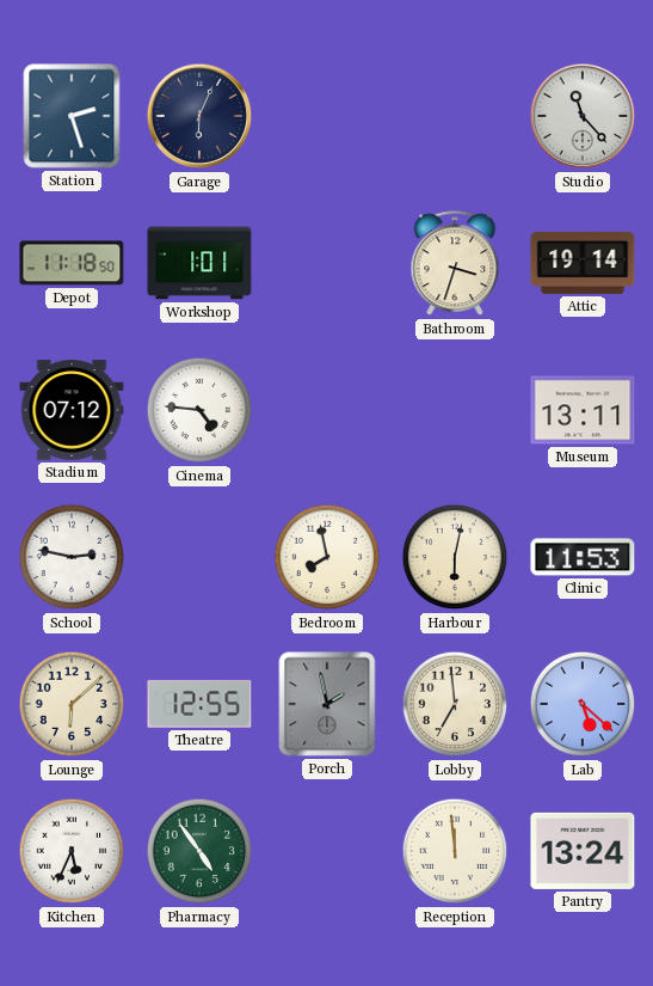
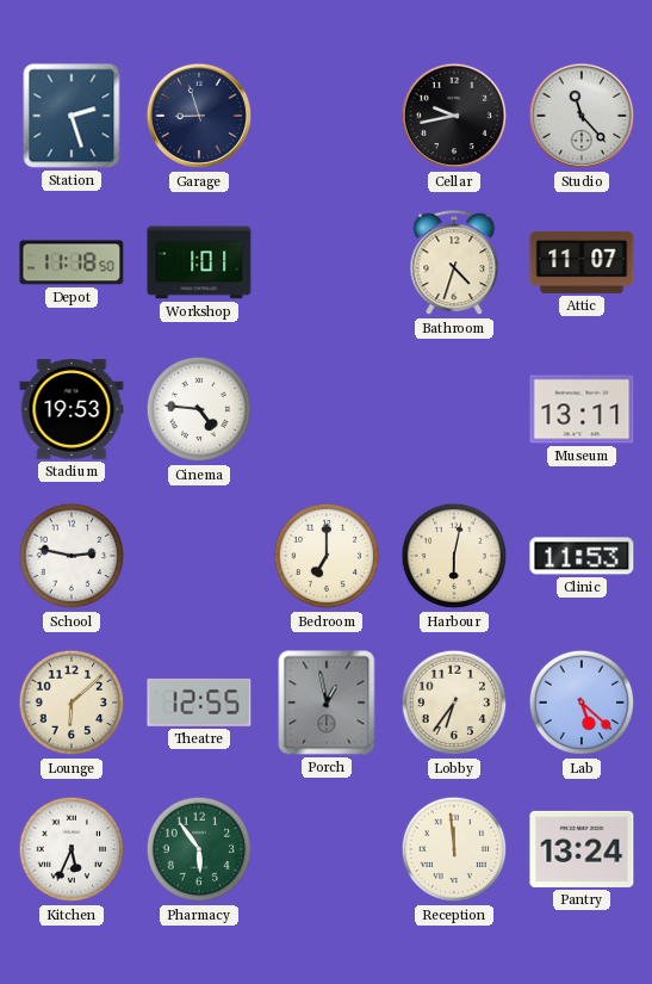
Garage: 6:04 -> 8:57 (199, 116)
Cellar: none -> 9:43 (454, 116)
Bathroom: 3:33 -> 4:33 (454, 264)
Attic: 19:14 -> 11:07 (582, 262)
Stadium: 07:12 -> 19:53 (72, 409)
Bedroom: 7:58 -> 7:00 (327, 556)
Porch: 1:58 -> 12:58 (327, 703)
Lobby: 6:59 -> 6:36 (454, 703)
Pharmacy: 4:54 -> 5:54 (199, 849)
